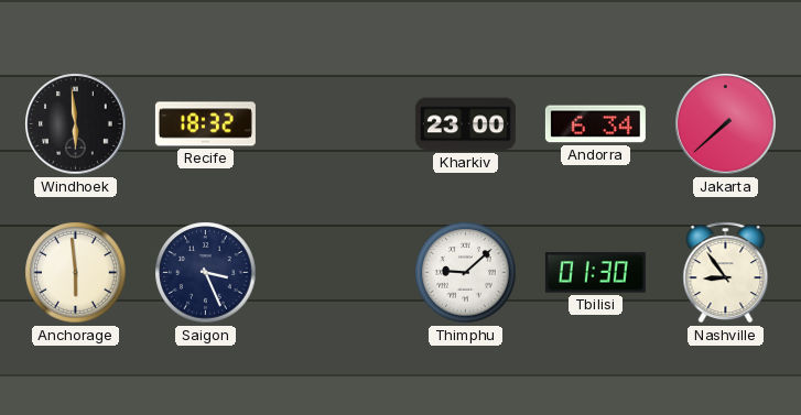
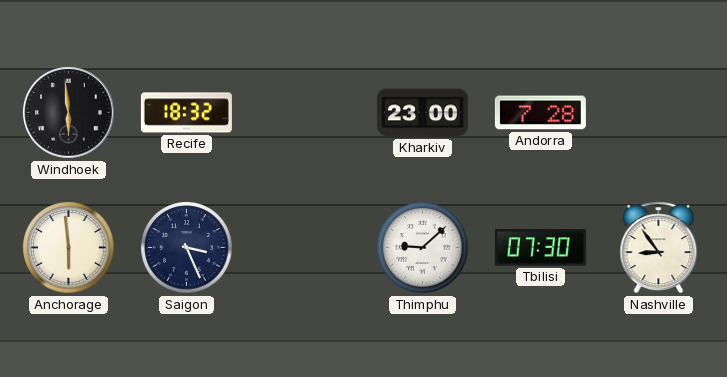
Andorra: 6:34 -> 7:28 (540, 113)
Jakarta: 7:38 -> none (726, 124)
Tbilisi: 01:30 -> 07:30 (540, 248)
